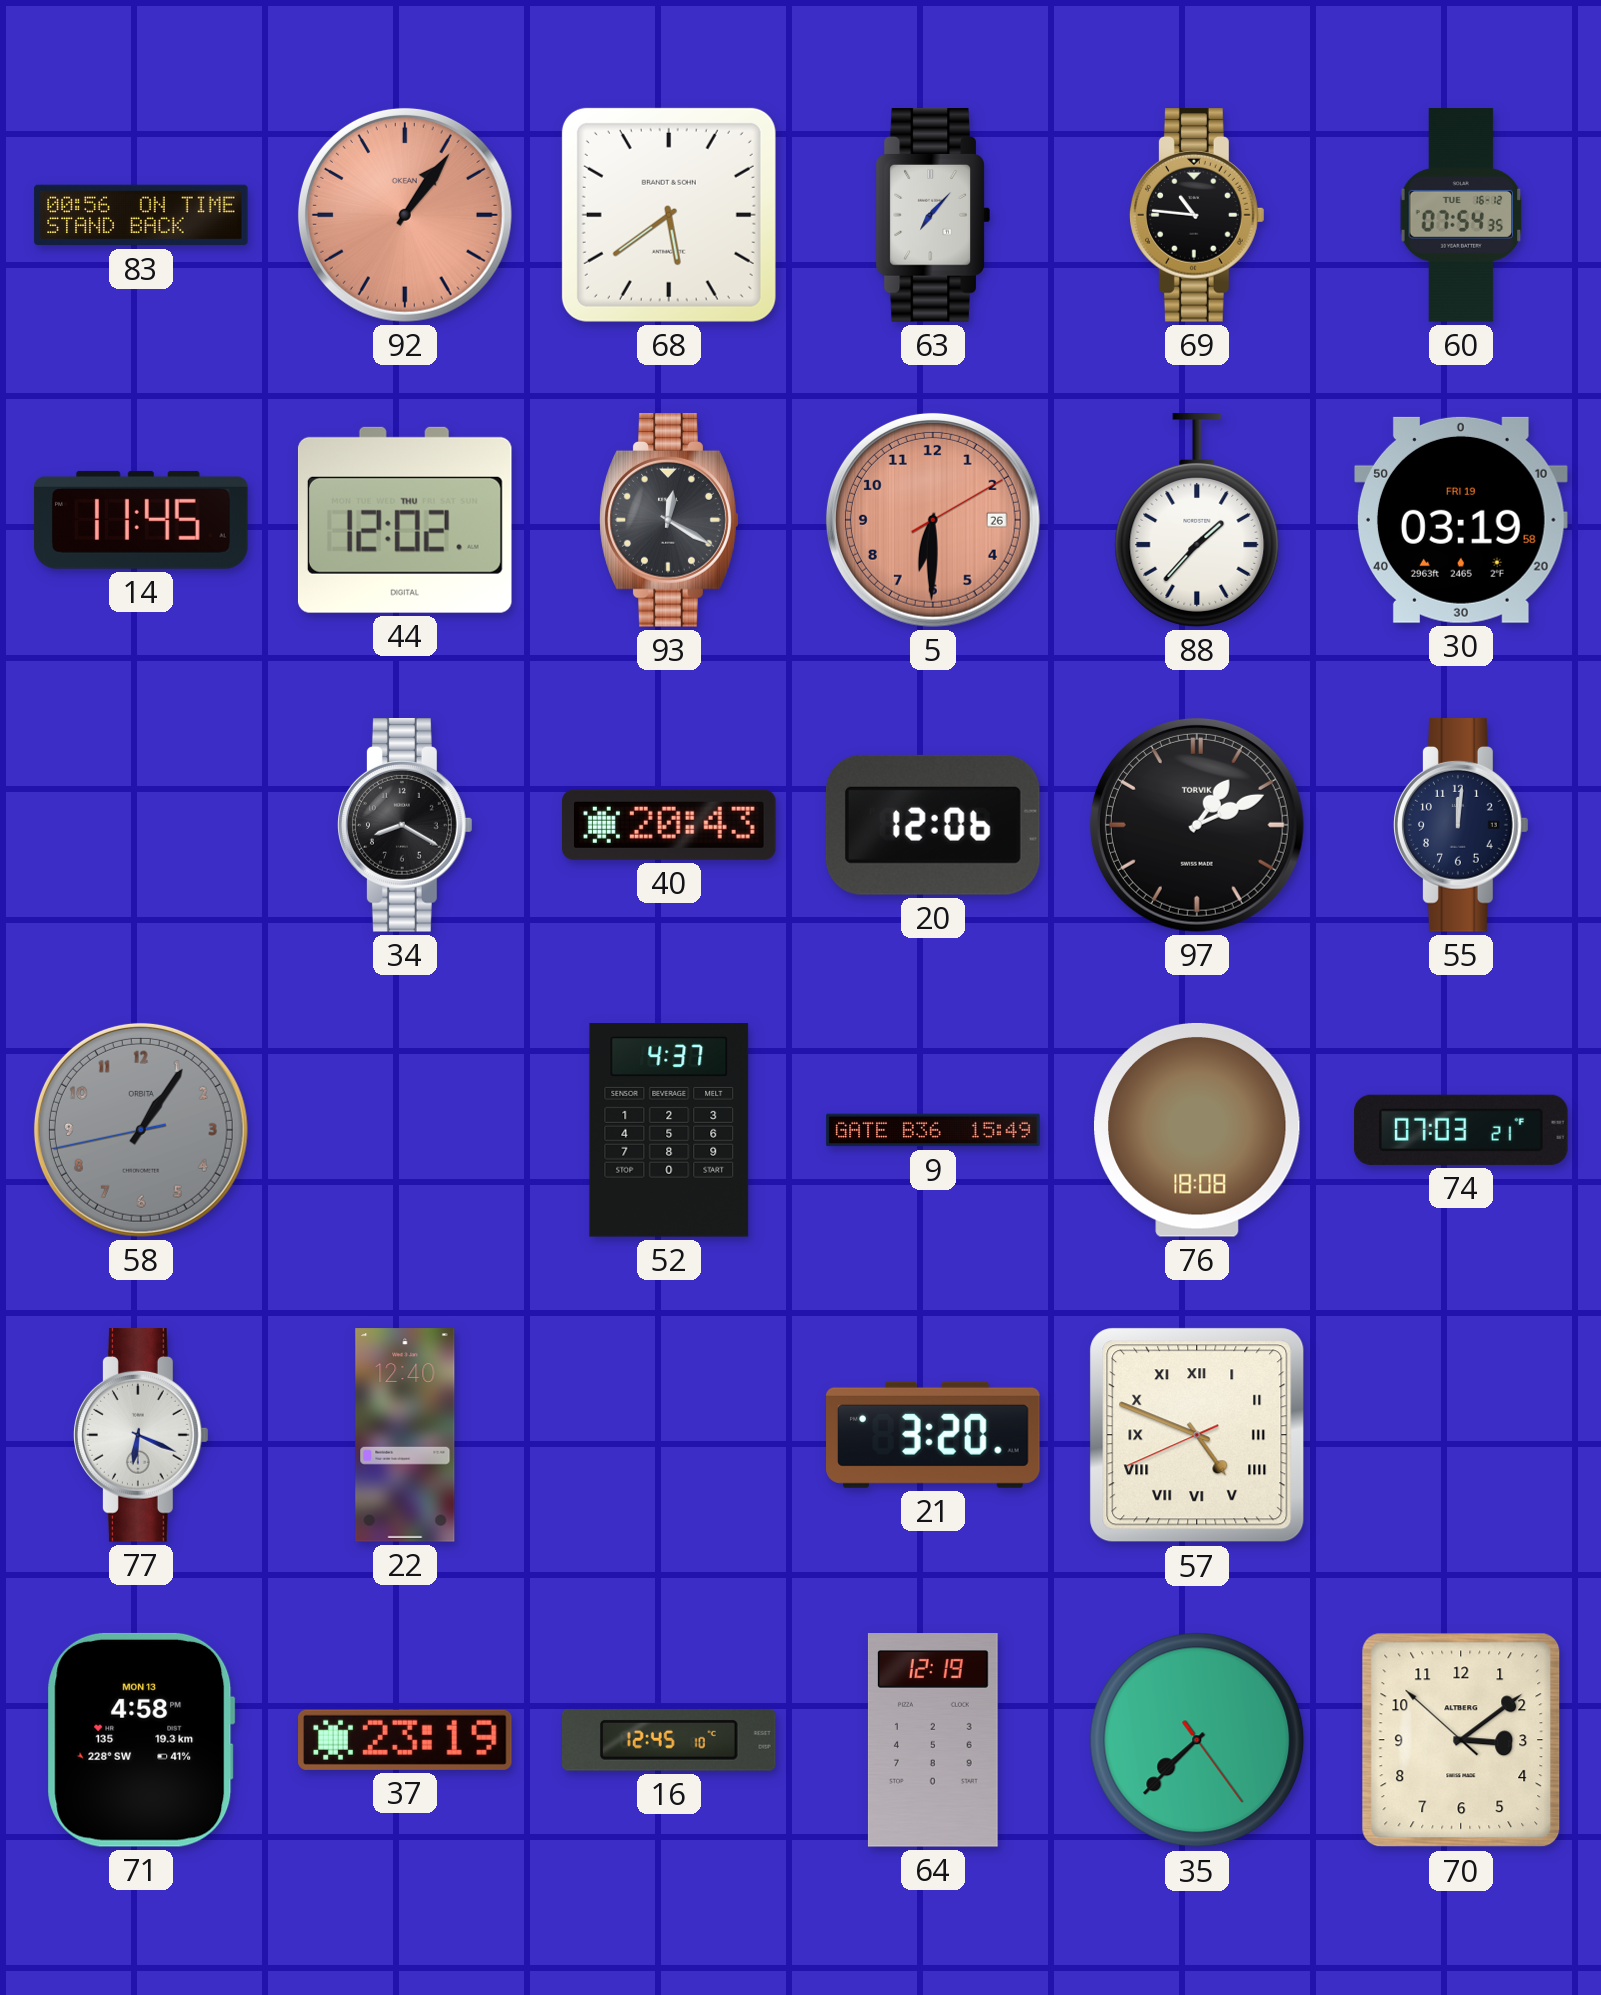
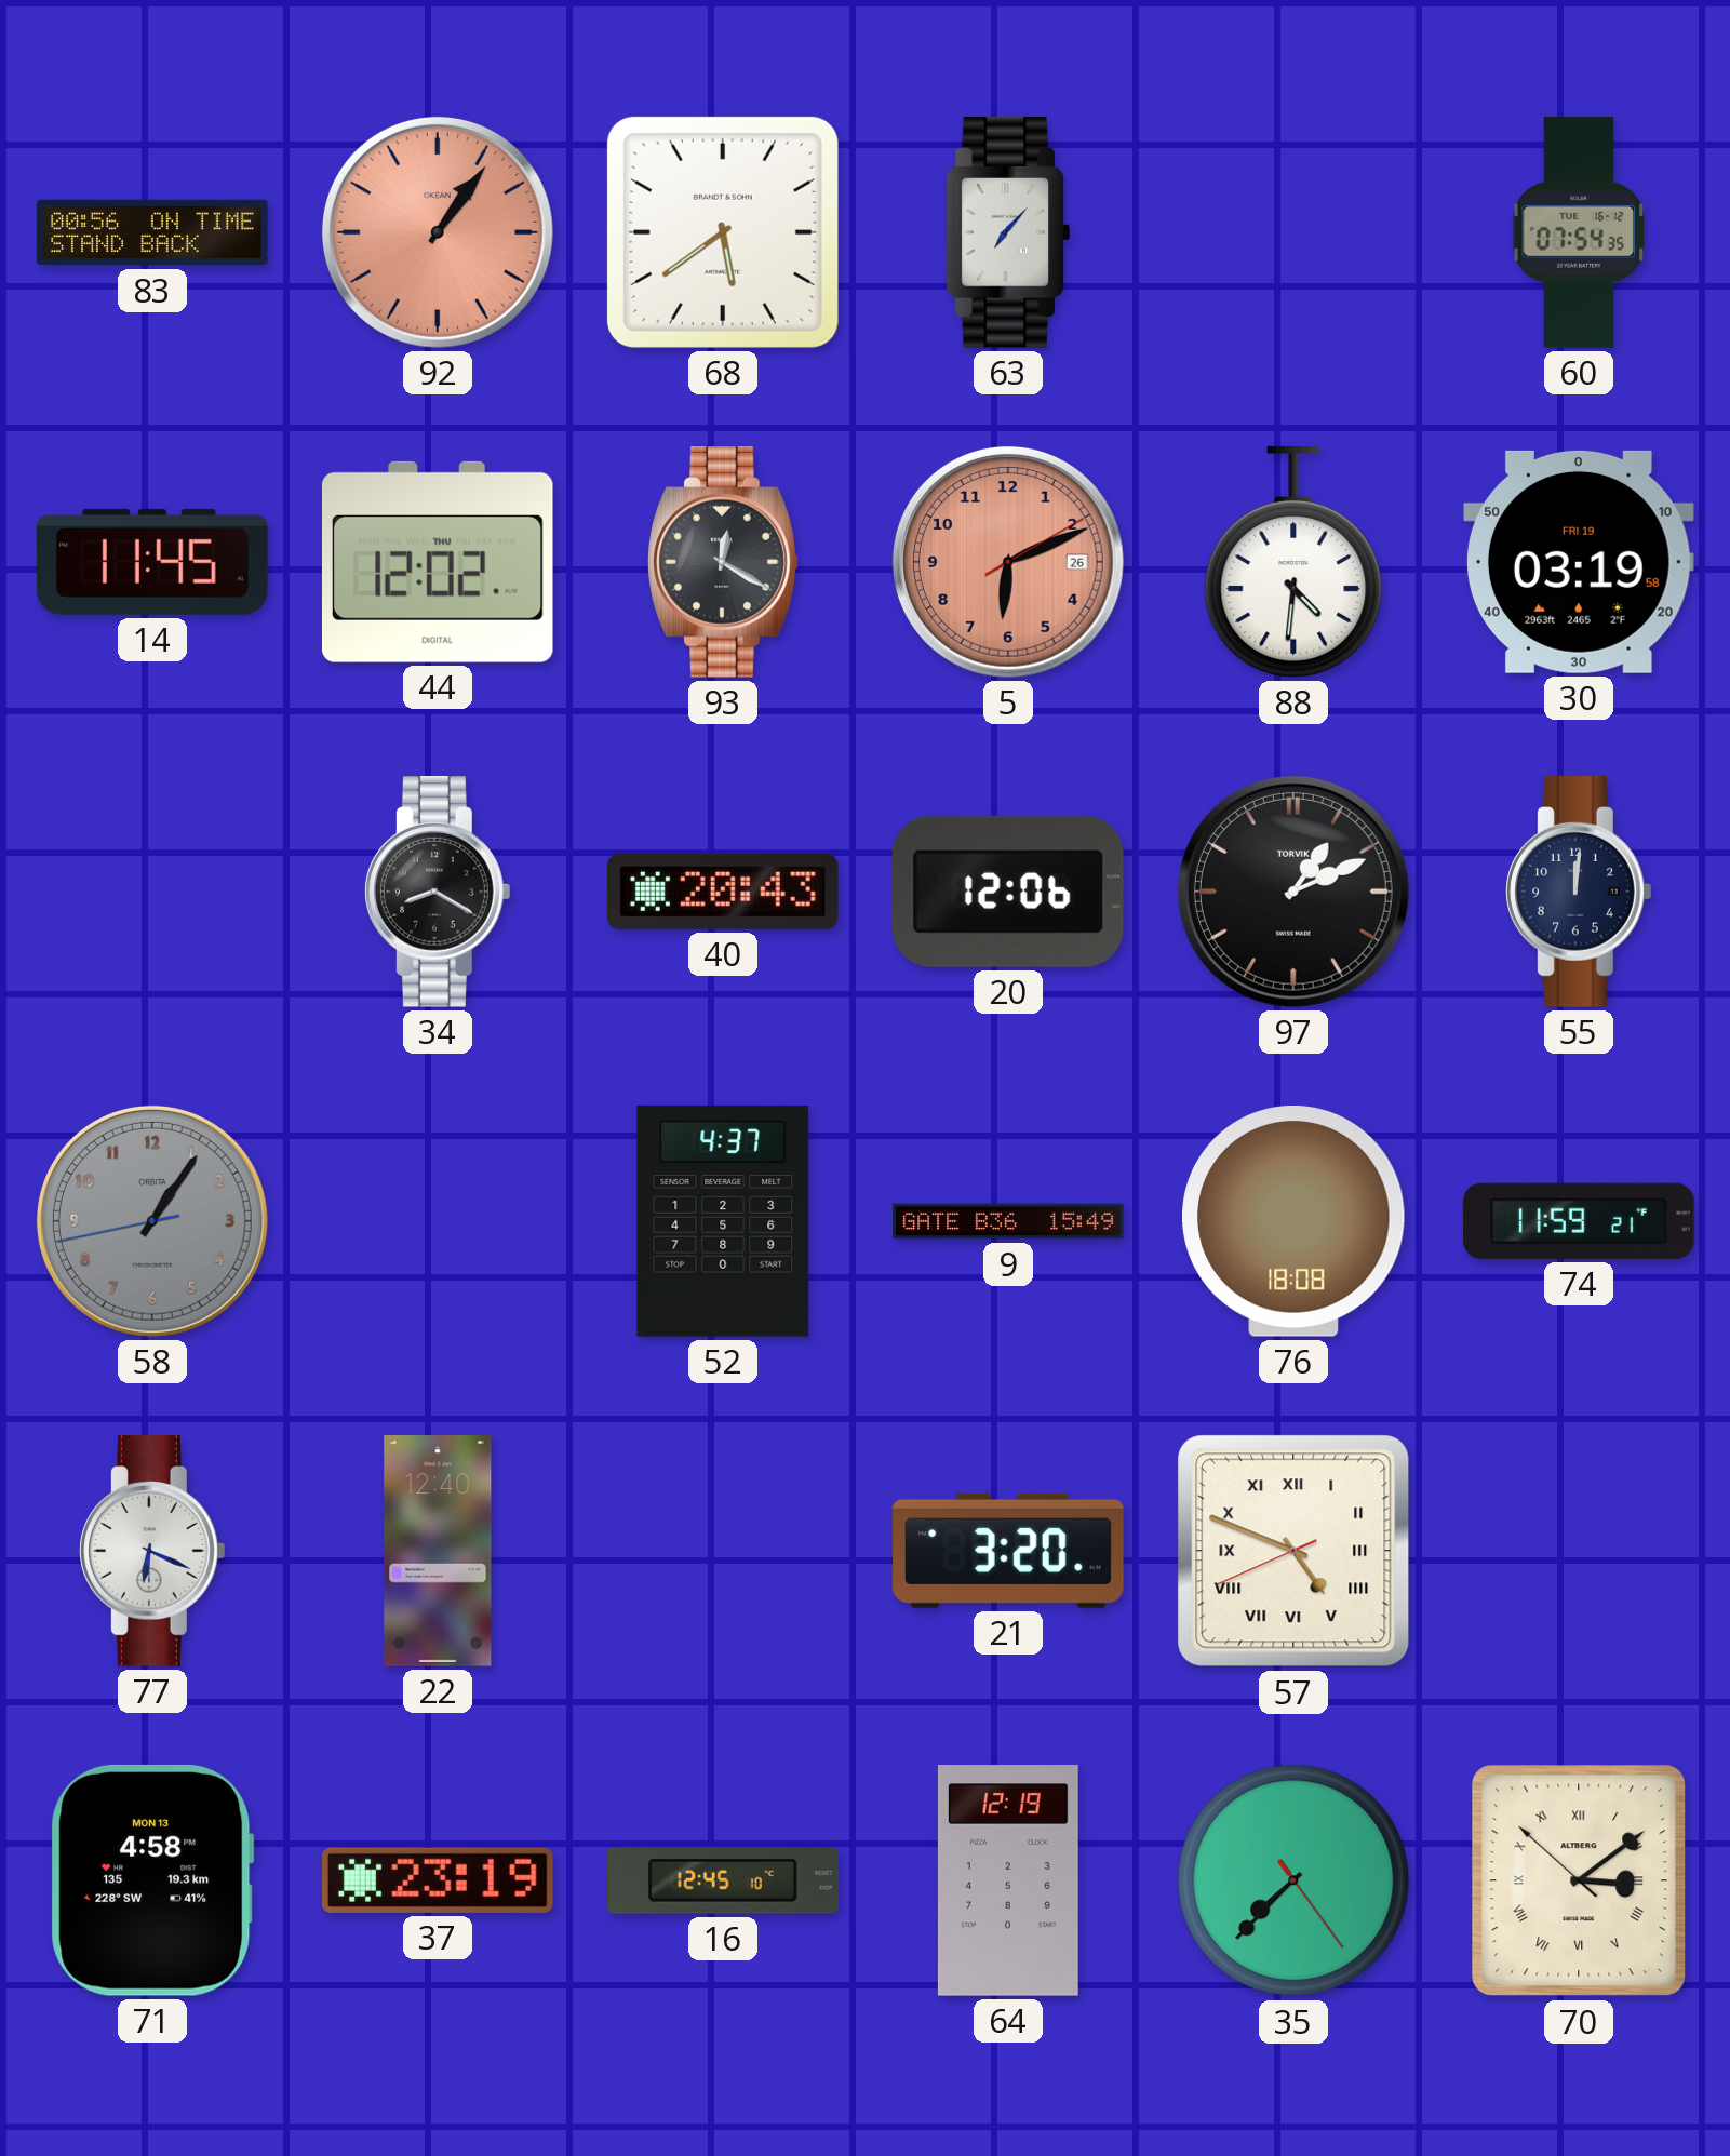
69: 10:46 -> none (1198, 215)
5: 6:30 -> 6:11 (1008, 562)
88: 1:37 -> 4:31 (1293, 563)
74: 07:03 -> 11:59 (1579, 1221)
70 numerals: Arabic -> Roman (1579, 1880)
